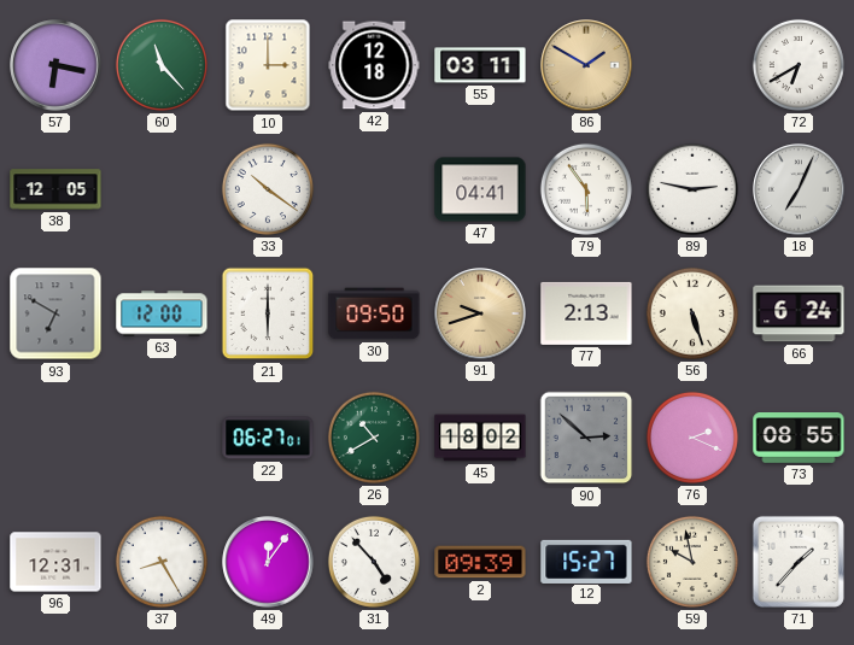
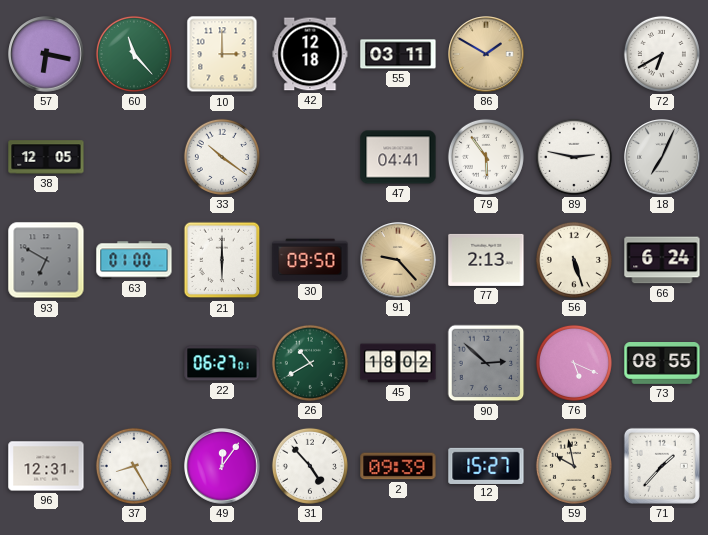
63: 12:00 -> 01:00 (134, 260)
91: 9:42 -> 9:23 (398, 260)
76: 2:19 -> 5:19 (574, 363)
